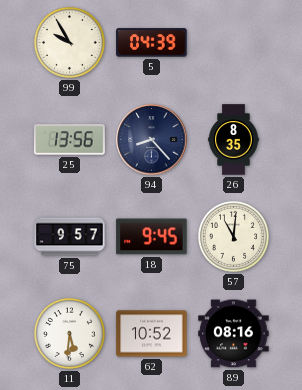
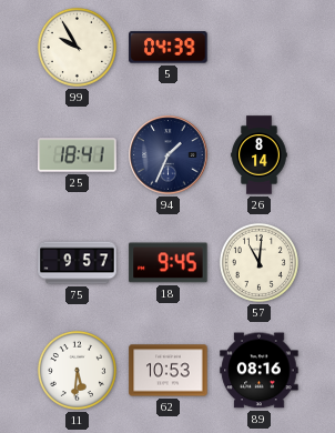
25: 13:56 -> 18:41 (78, 155)
94: 8:23 -> 1:34 (169, 155)
26: 8:35 -> 8:14 (260, 155)
62: 10:52 -> 10:53 (169, 371)
